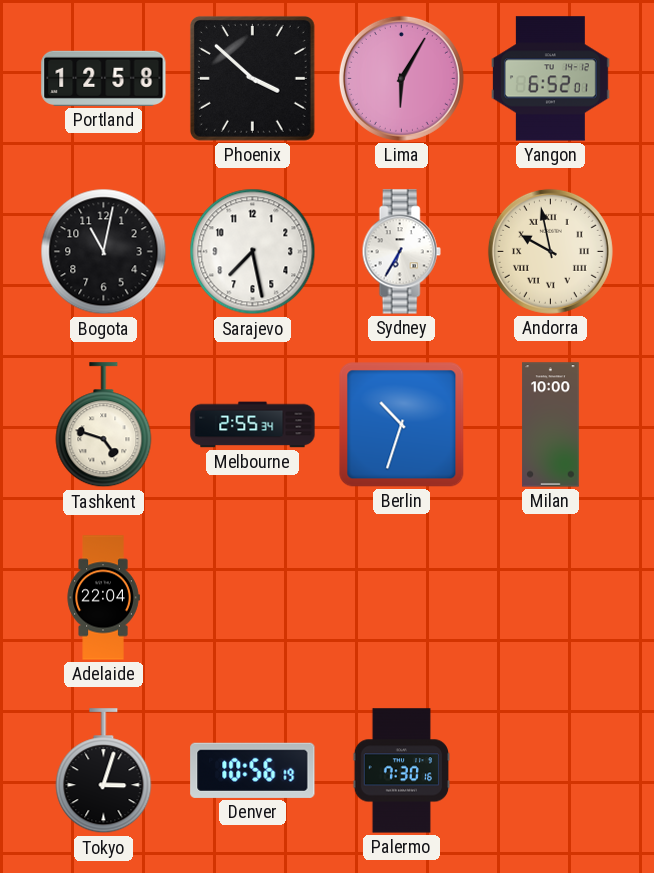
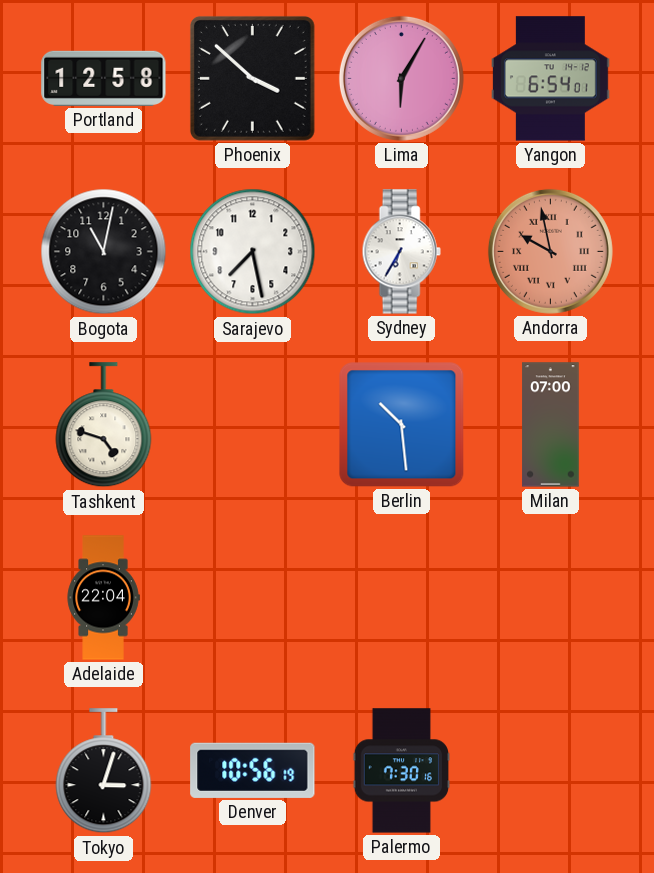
Yangon: 6:52 -> 6:54 (551, 79)
Andorra dial: cream -> salmon (550, 251)
Melbourne: 2:55 -> none (253, 425)
Berlin: 10:33 -> 10:29 (402, 425)
Milan: 10:00 -> 07:00 (551, 425)
